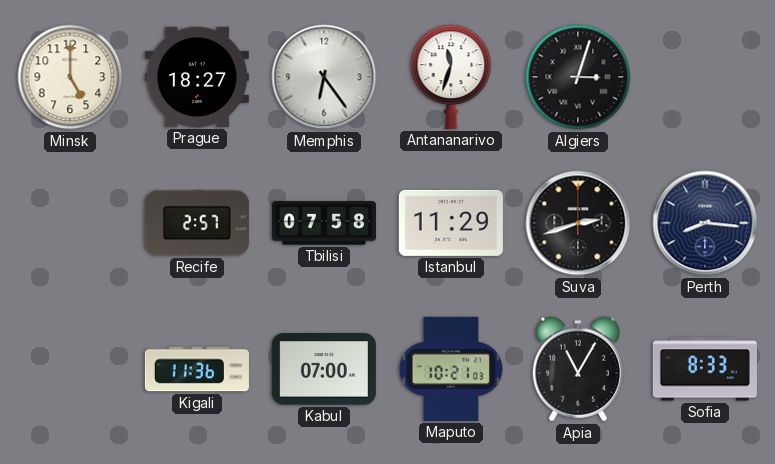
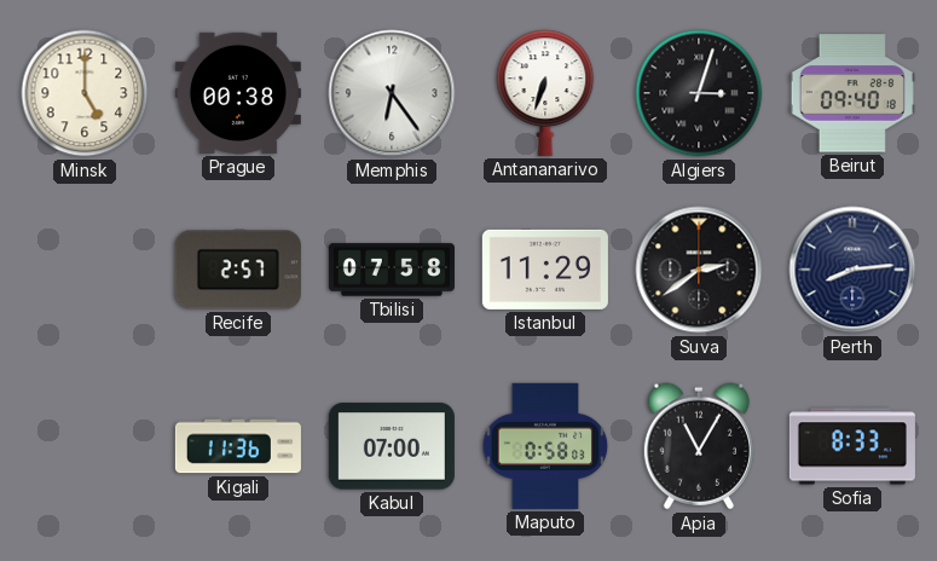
Prague: 18:27 -> 00:38 (238, 93)
Antananarivo: 11:33 -> 6:33 (545, 93)
Beirut: none -> 09:40 (852, 93)
Suva: 2:42 -> 2:39 (699, 270)
Perth: 8:16 -> 8:14 (852, 270)
Maputo: 10:21 -> 0:58 (545, 446)
